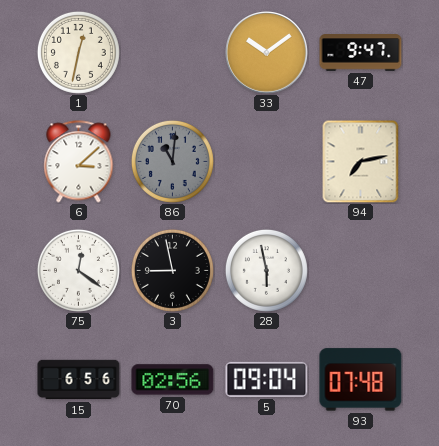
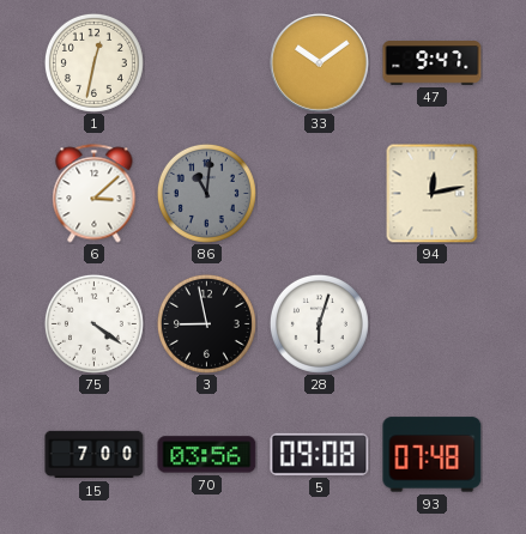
94: 7:13 -> 12:13 (433, 193)
75: 12:21 -> 4:21 (93, 323)
28: 5:58 -> 6:03 (319, 323)
15: 6:56 -> 7:00 (95, 455)
70: 02:56 -> 03:56 (207, 455)
5: 09:04 -> 09:08 (320, 454)
